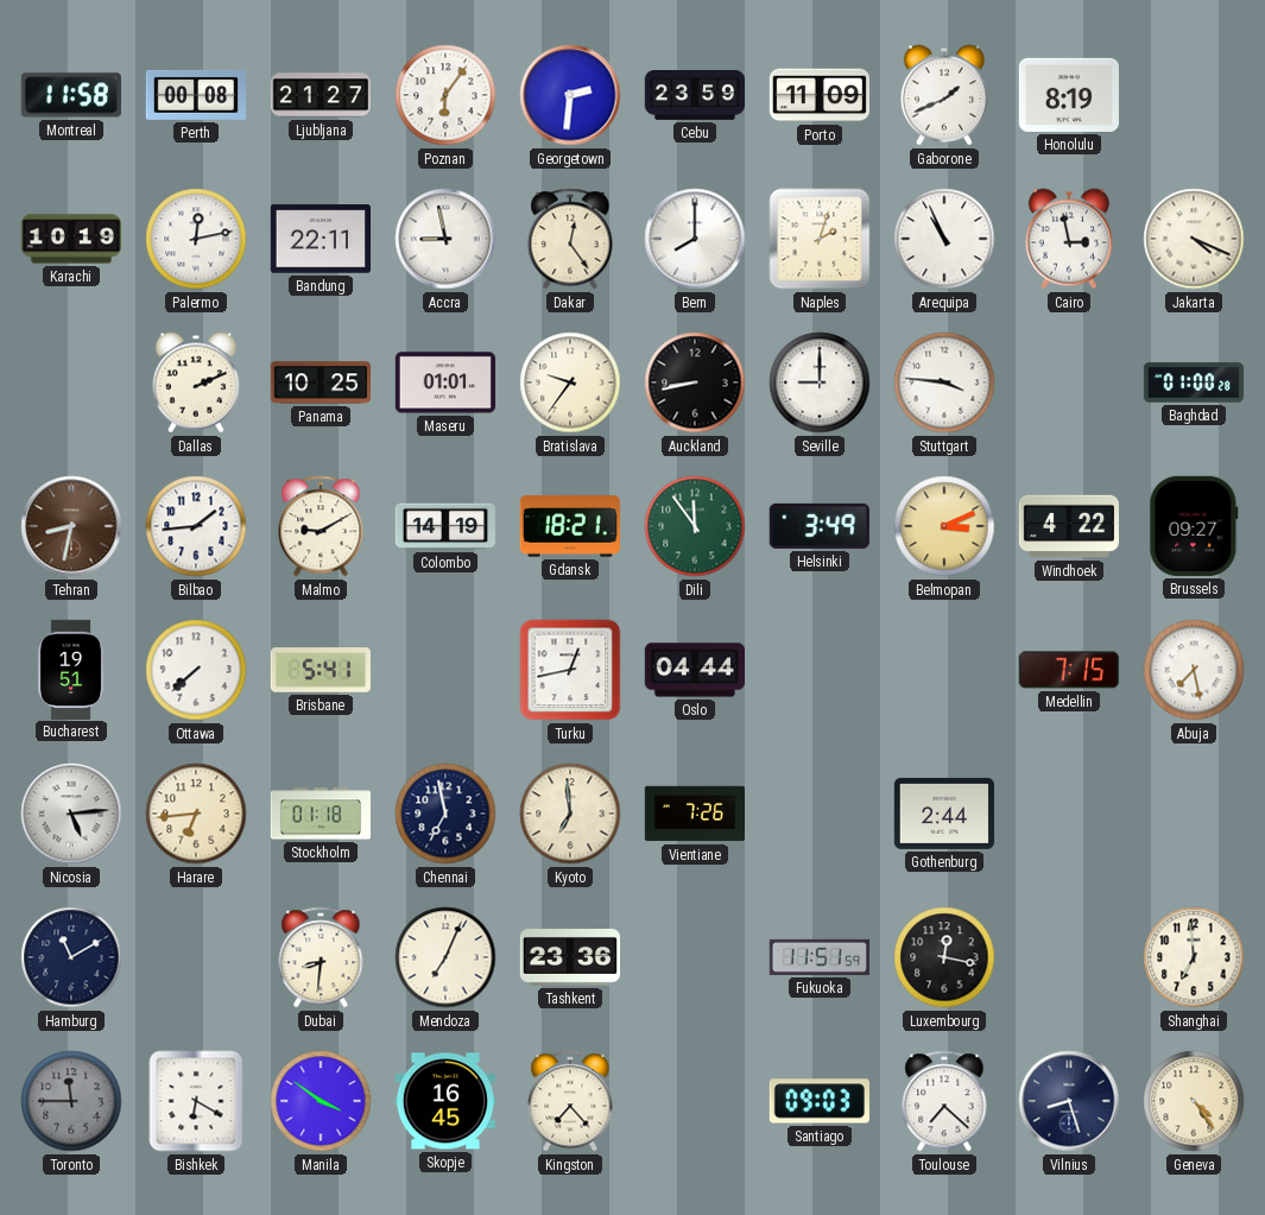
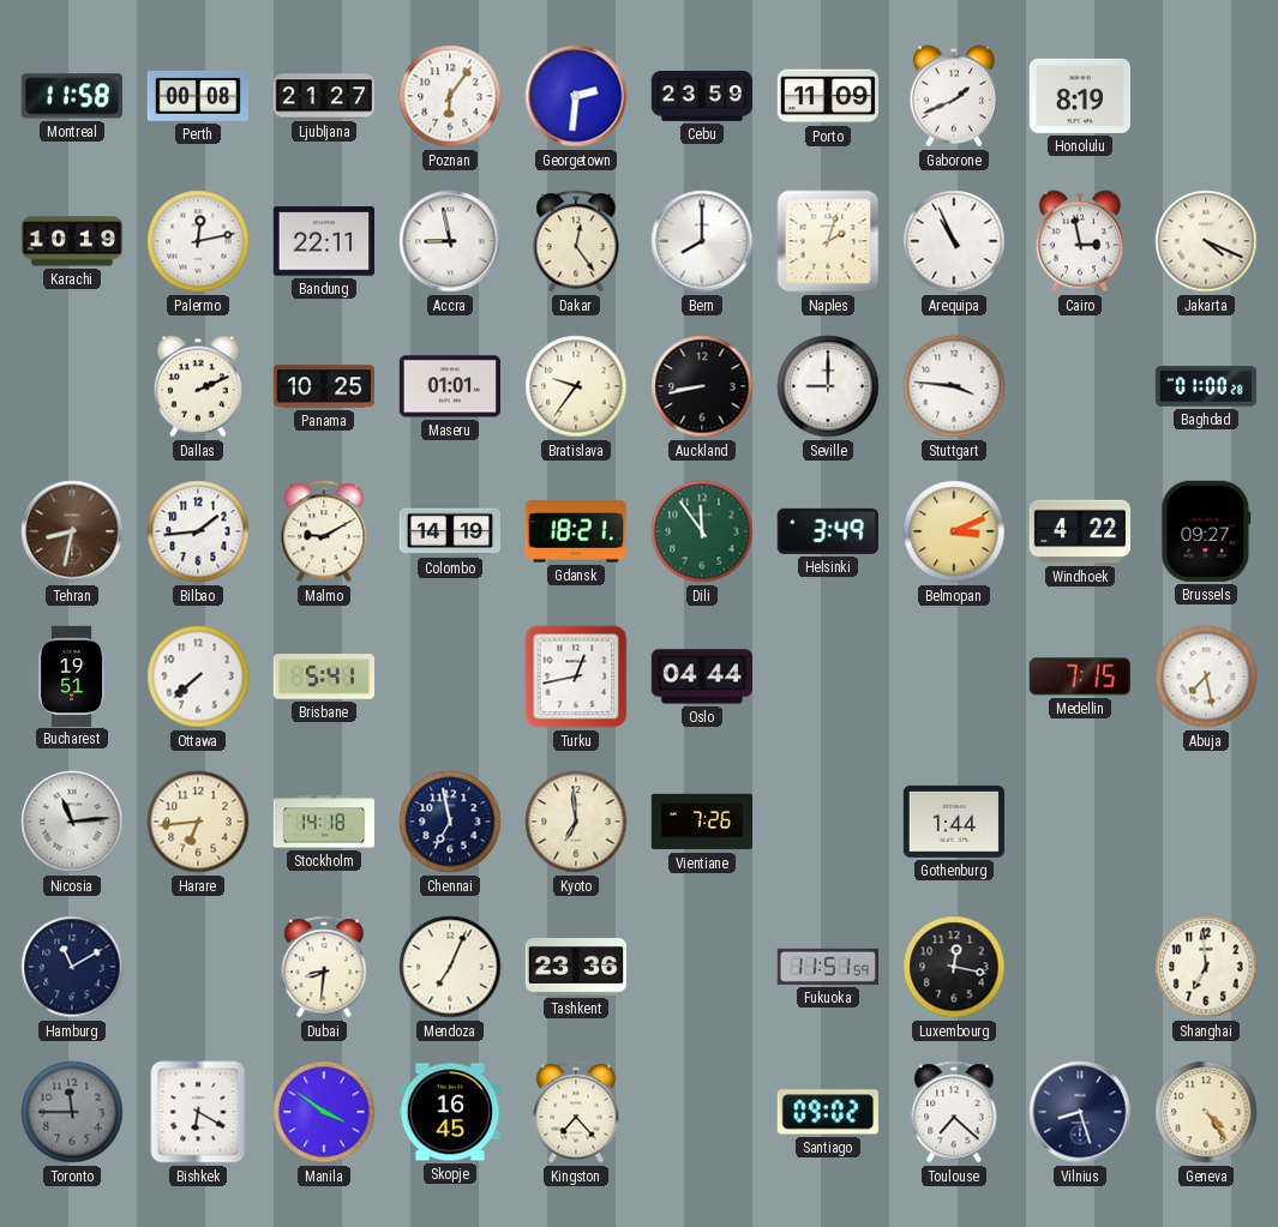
Nicosia: 5:14 -> 11:14 (72, 822)
Stockholm: 01:18 -> 14:18 (323, 822)
Gothenburg: 2:44 -> 1:44 (953, 822)
Santiago: 09:03 -> 09:02 (828, 1112)
